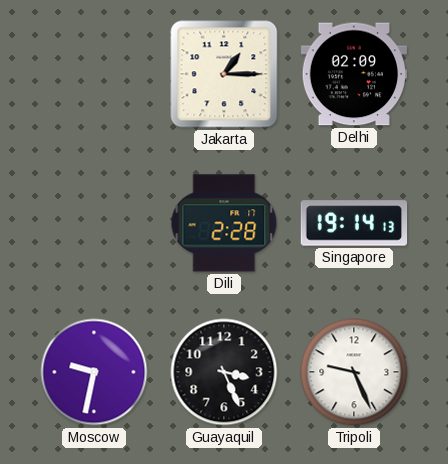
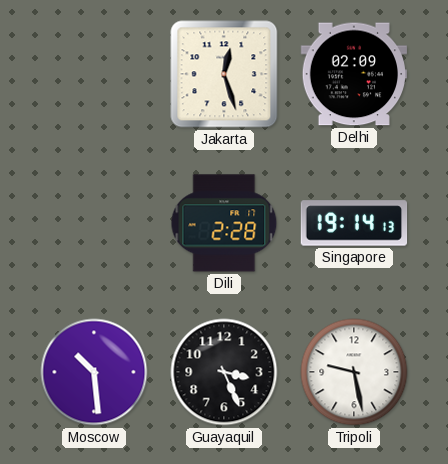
Jakarta: 1:15 -> 12:27 (224, 74)
Moscow: 9:32 -> 10:29 (94, 372)
Tripoli: 9:26 -> 9:28 (354, 372)
